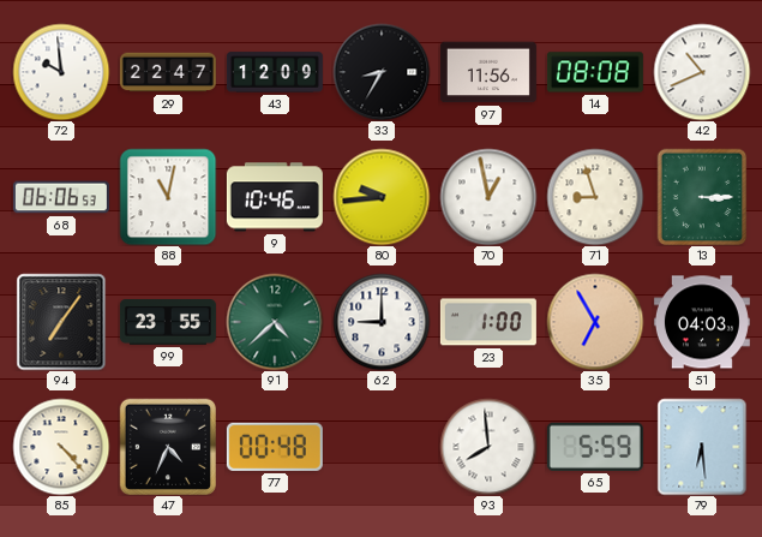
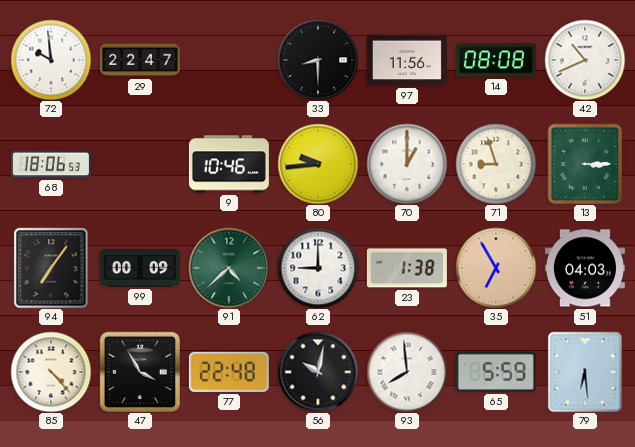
43: 12:09 -> none (275, 72)
33: 8:35 -> 8:30 (318, 60)
68: 06:06 -> 18:06 (51, 164)
88: 11:02 -> none (168, 197)
70: 12:58 -> 1:00 (407, 164)
99: 23:55 -> 00:09 (140, 269)
23: 1:00 -> 1:38 (407, 268)
47: 4:34 -> 3:55 (139, 371)
77: 00:48 -> 22:48 (229, 372)
56: none -> 10:02 (318, 372)
